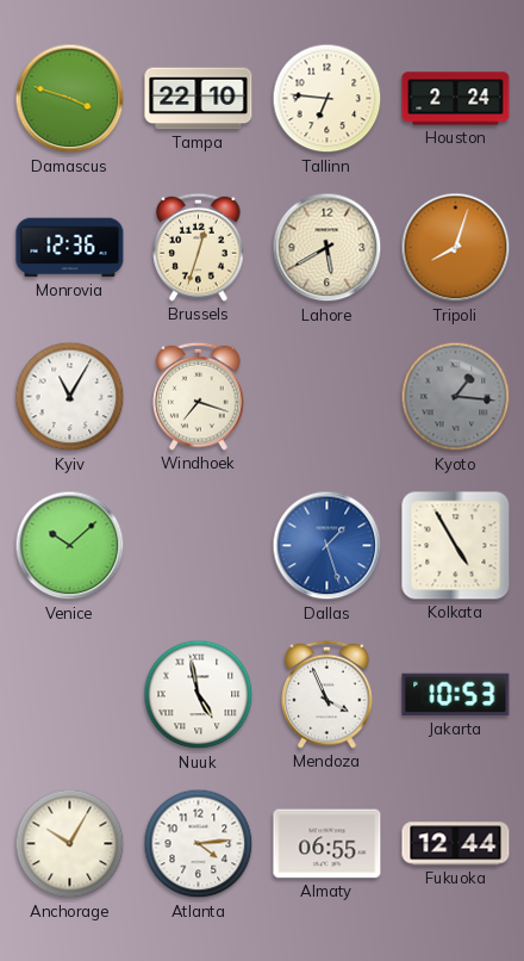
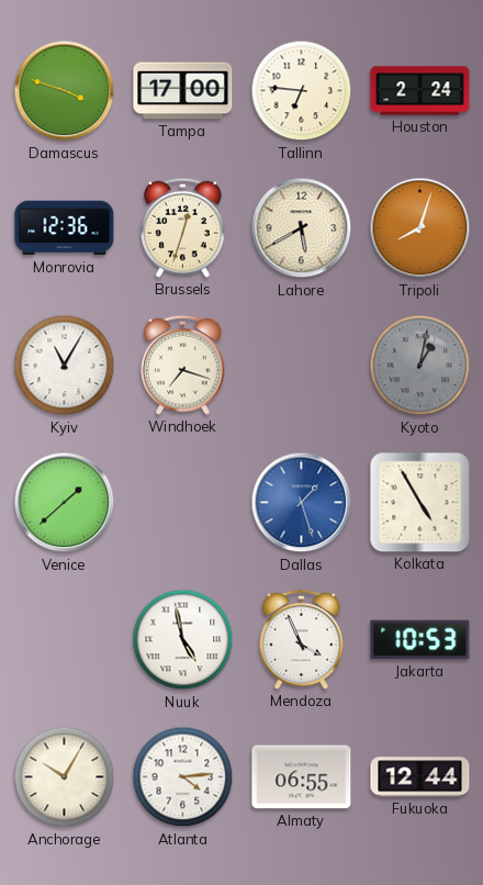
Tampa: 22:10 -> 17:00 (183, 91)
Kyoto: 1:16 -> 1:02 (420, 366)
Venice: 10:08 -> 1:38 (65, 503)
